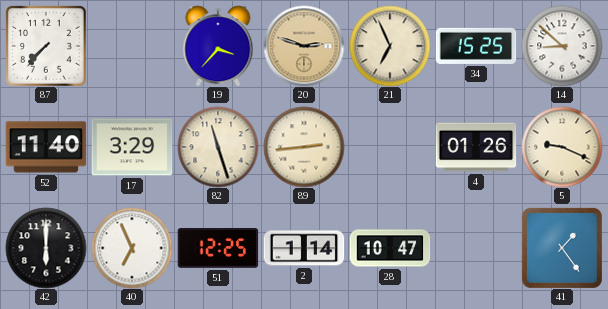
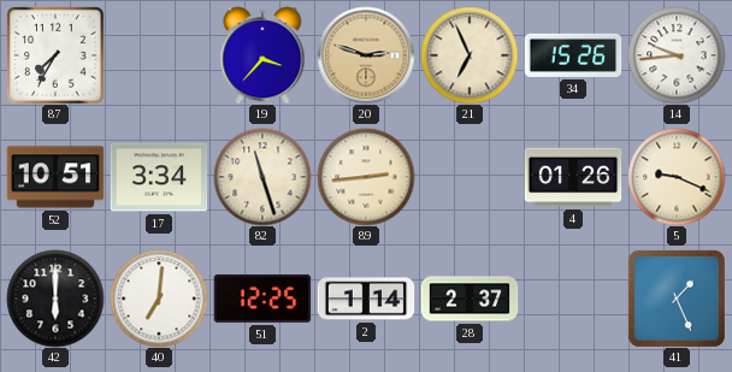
87: 7:37 -> 7:35 (55, 55)
34: 15:25 -> 15:26 (573, 55)
14: 8:52 -> 9:44 (677, 55)
52: 11:40 -> 10:51 (55, 177)
17: 3:29 -> 3:34 (159, 177)
40: 6:56 -> 7:01 (159, 299)
28: 10:47 -> 2:37 (470, 299)
41: 1:24 -> 1:26 (677, 299)
